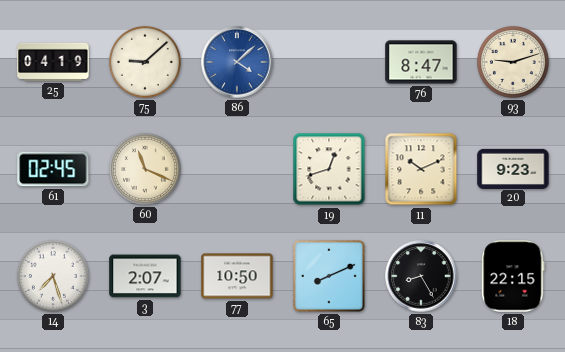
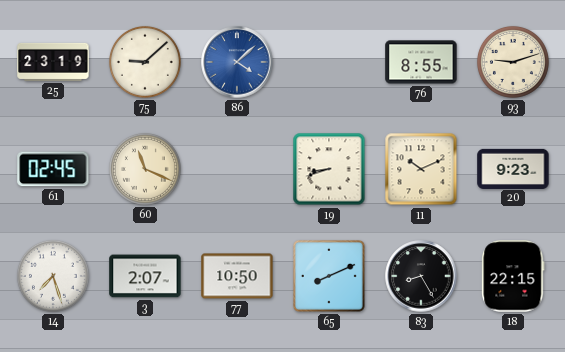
25: 04:19 -> 23:19 (53, 62)
76: 8:47 -> 8:55 (421, 62)
19: 12:42 -> 8:42 (329, 169)
